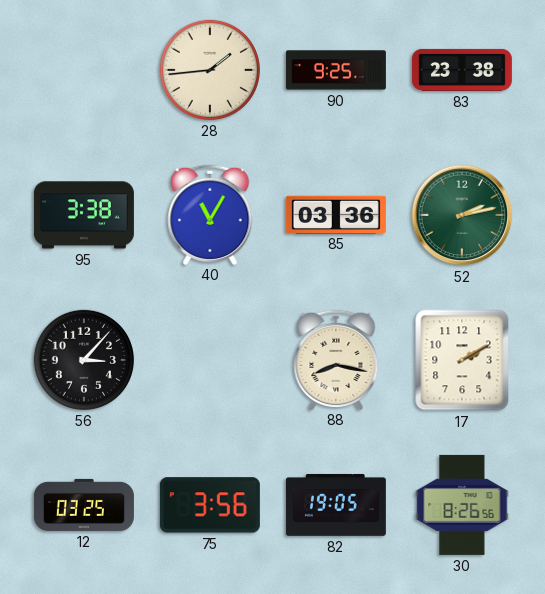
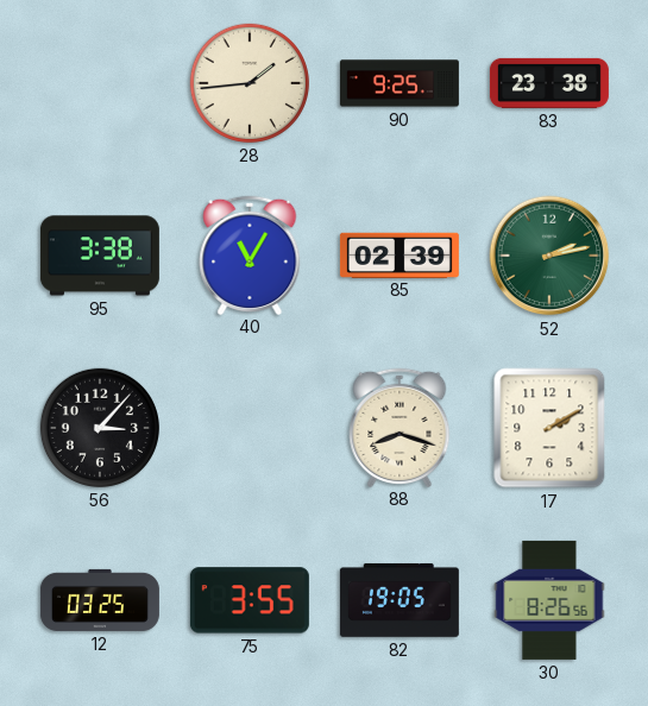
85: 03:36 -> 02:39 (400, 254)
88: 8:17 -> 8:18 (400, 427)
75: 3:56 -> 3:55 (250, 600)
